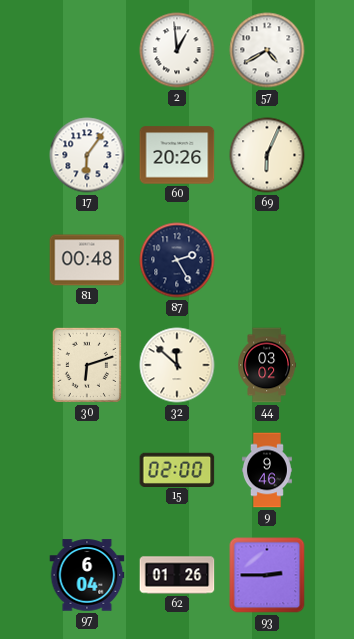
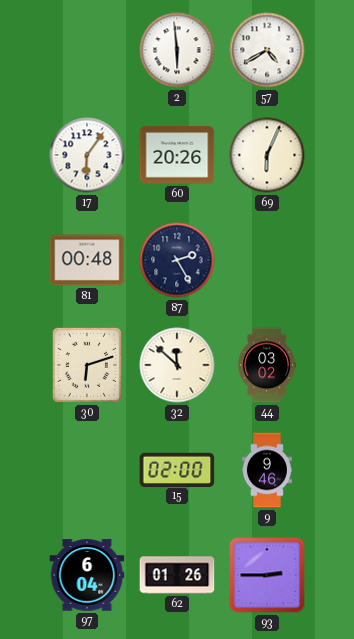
2: 12:59 -> 5:59 (177, 50)
